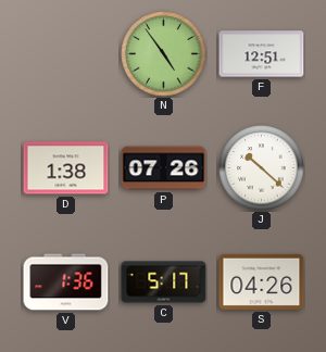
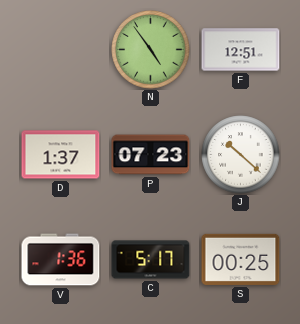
D: 1:38 -> 1:37 (61, 155)
P: 07:26 -> 07:23 (151, 155)
S: 04:26 -> 00:25 (241, 259)
